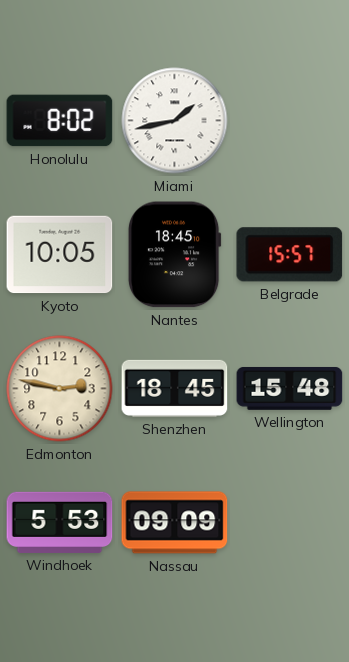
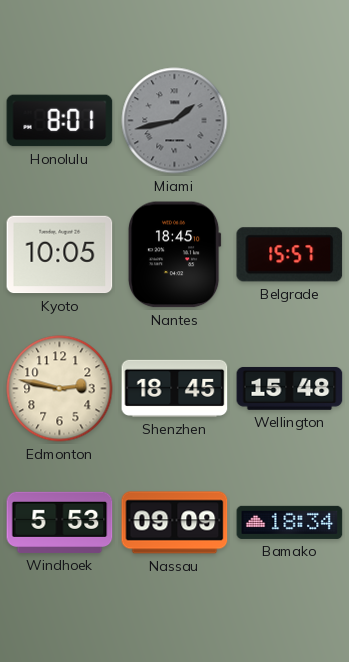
Honolulu: 8:02 -> 8:01 (60, 121)
Miami dial: white -> grey (175, 121)
Bamako: none -> 18:34 (290, 522)
